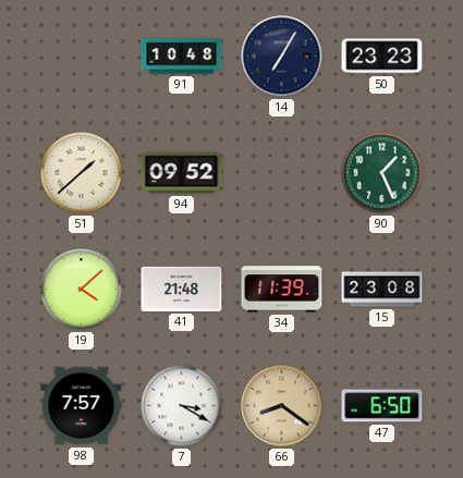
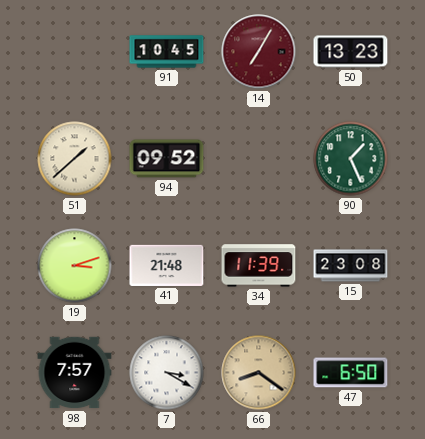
91: 10:48 -> 10:45 (167, 52)
14 dial: navy -> burgundy (259, 52)
50: 23:23 -> 13:23 (351, 52)
19: 4:08 -> 3:12 (75, 266)
